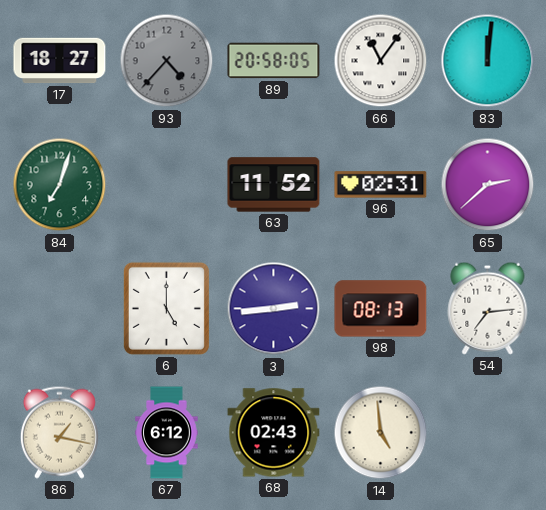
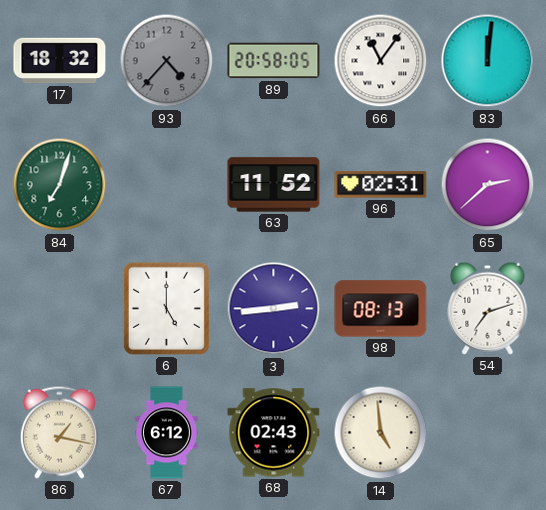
17: 18:27 -> 18:32 (60, 61)
54: 7:14 -> 7:12 (488, 308)
